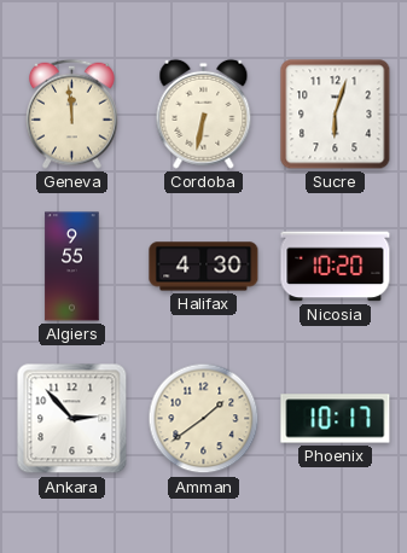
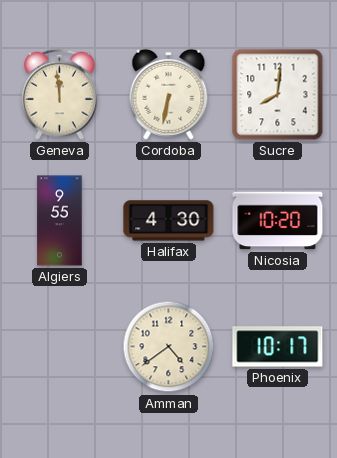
Sucre: 6:03 -> 8:01 (278, 95)
Ankara: 2:53 -> none (72, 419)
Amman: 1:39 -> 4:39 (169, 347)
